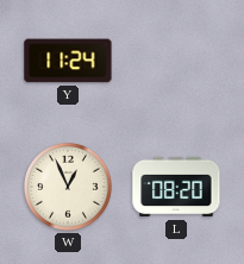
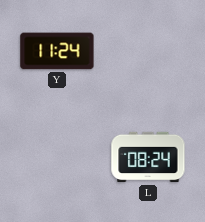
W: 12:56 -> none (69, 188)
L: 08:20 -> 08:24 (148, 157)
